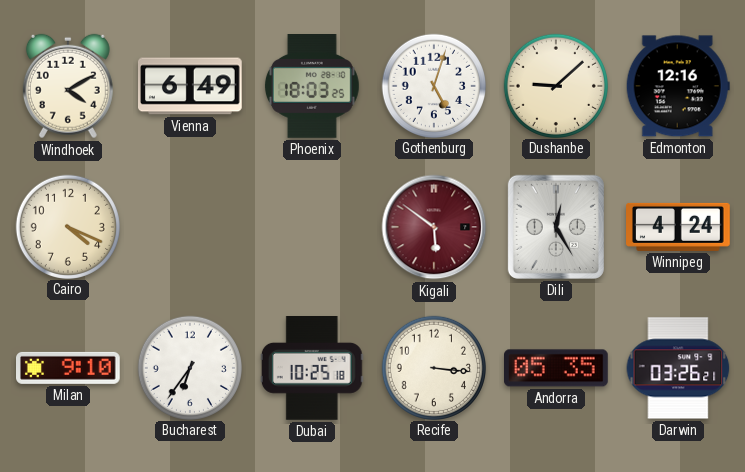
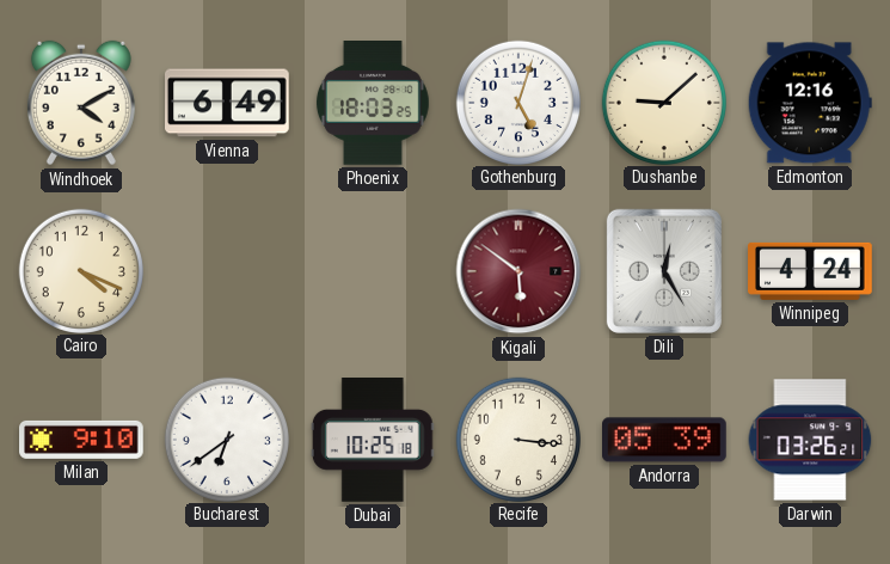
Bucharest: 6:36 -> 6:39 (226, 439)
Andorra: 05:35 -> 05:39 (665, 440)
